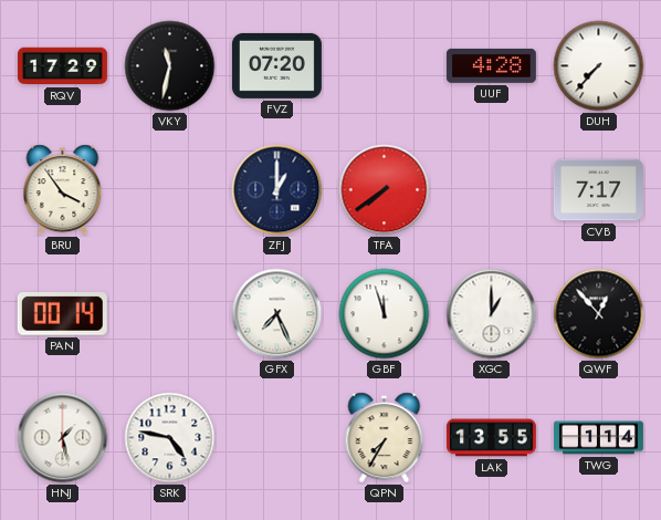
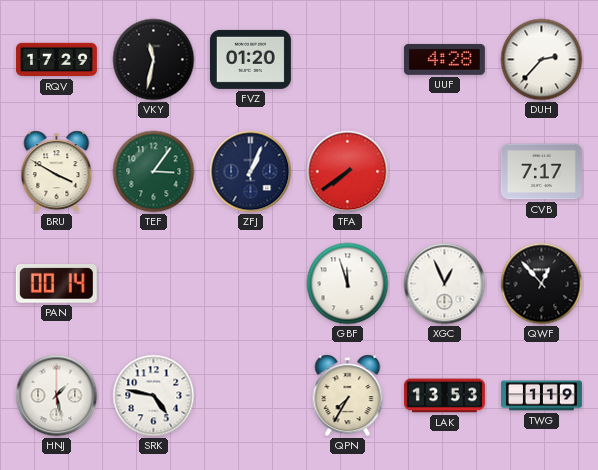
FVZ: 07:20 -> 01:20 (250, 59)
DUH: 7:37 -> 2:37 (542, 60)
BRU: 3:54 -> 3:50 (57, 172)
TEF: none -> 3:06 (154, 172)
ZFJ: 1:00 -> 1:04 (251, 172)
GFX: 7:26 -> none (277, 314)
XGC: 1:00 -> 12:56 (445, 284)
LAK: 13:55 -> 13:53 (444, 396)
TWG: 1:14 -> 1:19 (541, 396)
